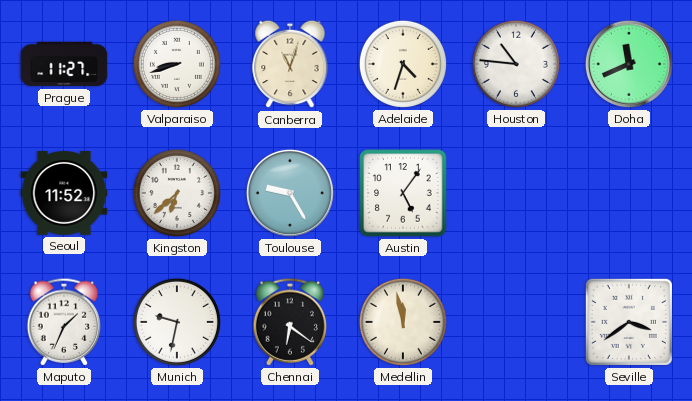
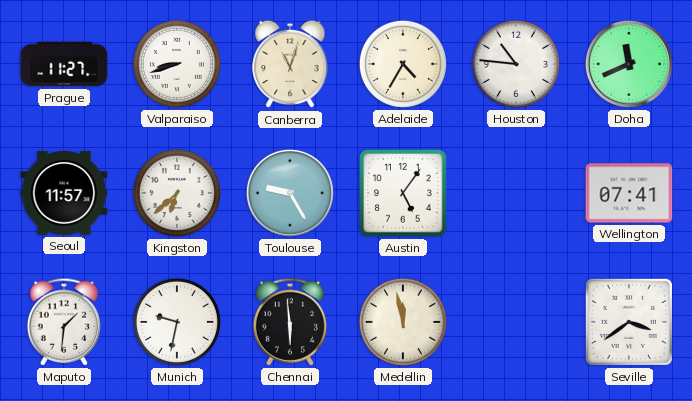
Adelaide: 4:33 -> 4:35 (403, 64)
Seoul: 11:52 -> 11:57 (64, 194)
Wellington: none -> 07:41 (629, 193)
Maputo: 1:34 -> 1:31 (64, 322)
Chennai: 6:21 -> 5:59 (290, 322)
